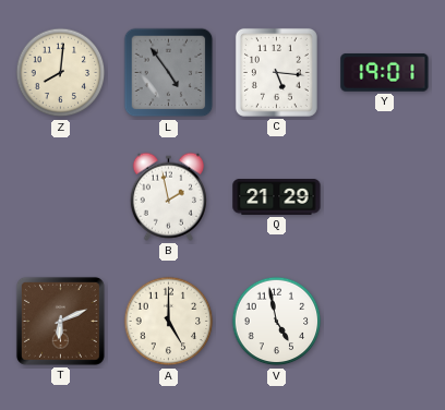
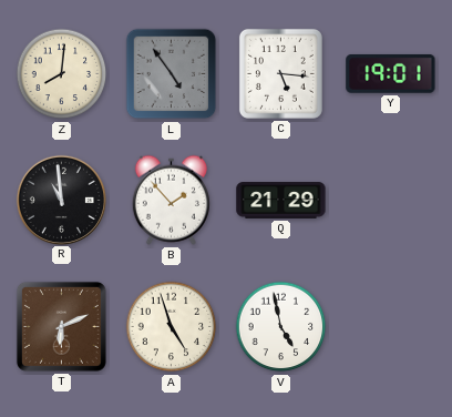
R: none -> 10:59 (61, 200)
B: 1:58 -> 1:53 (171, 200)
A: 5:00 -> 4:57 (172, 327)
